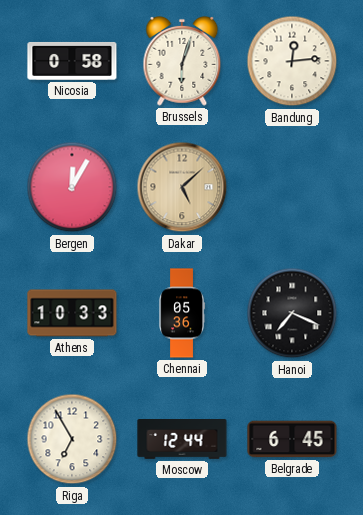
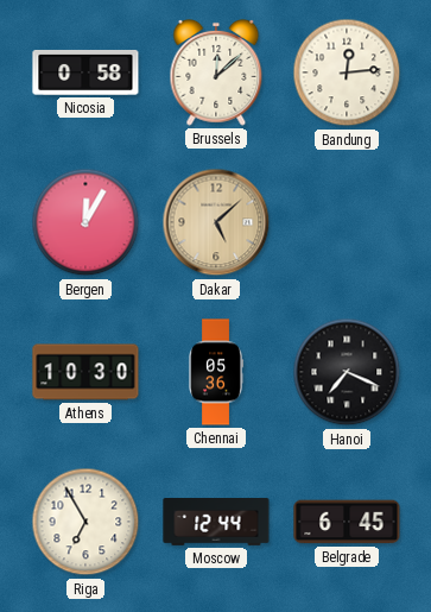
Brussels: 6:03 -> 12:08 (216, 72)
Athens: 10:33 -> 10:30 (85, 372)
